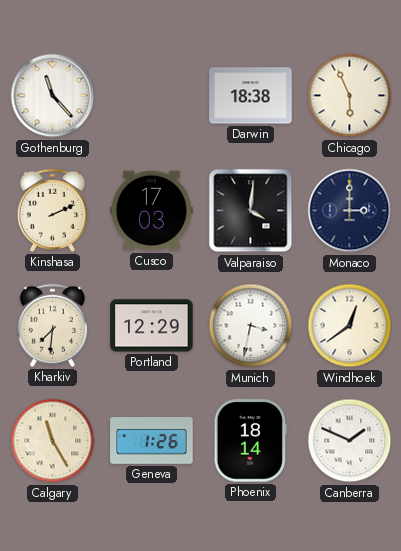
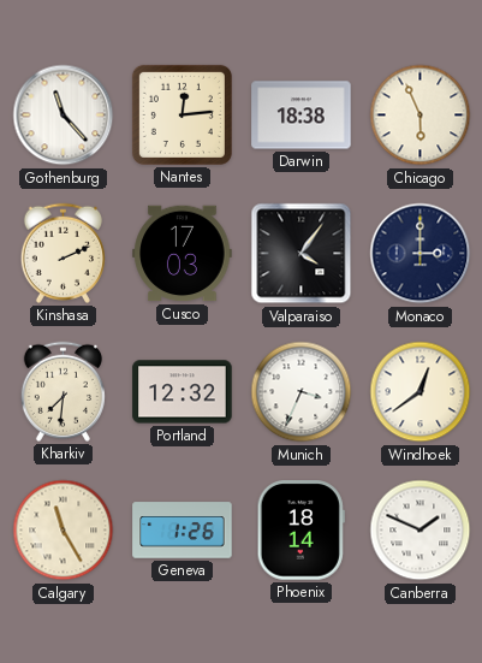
Nantes: none -> 12:14 (182, 114)
Valparaiso: 4:01 -> 4:06 (302, 254)
Portland: 12:29 -> 12:32 (183, 392)
Munich: 3:32 -> 3:34 (302, 392)
